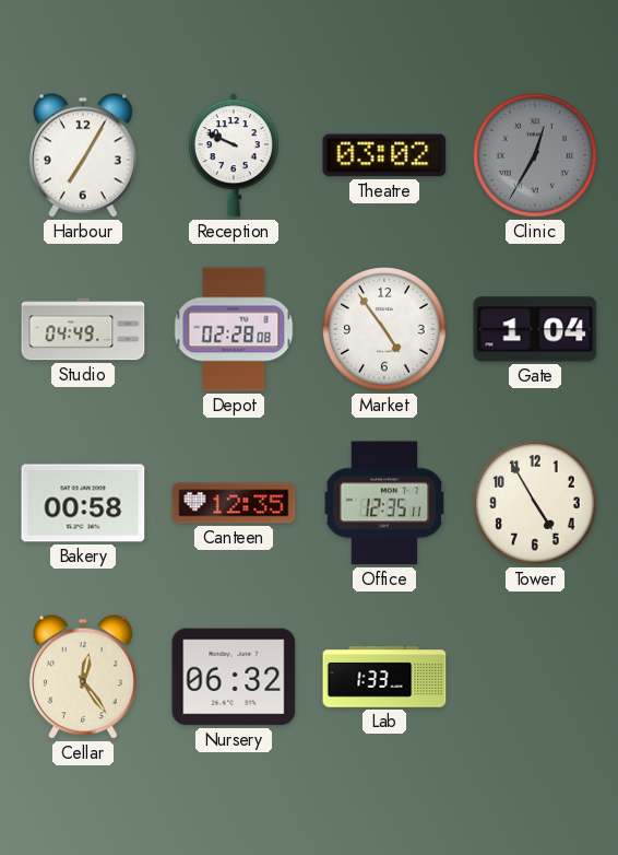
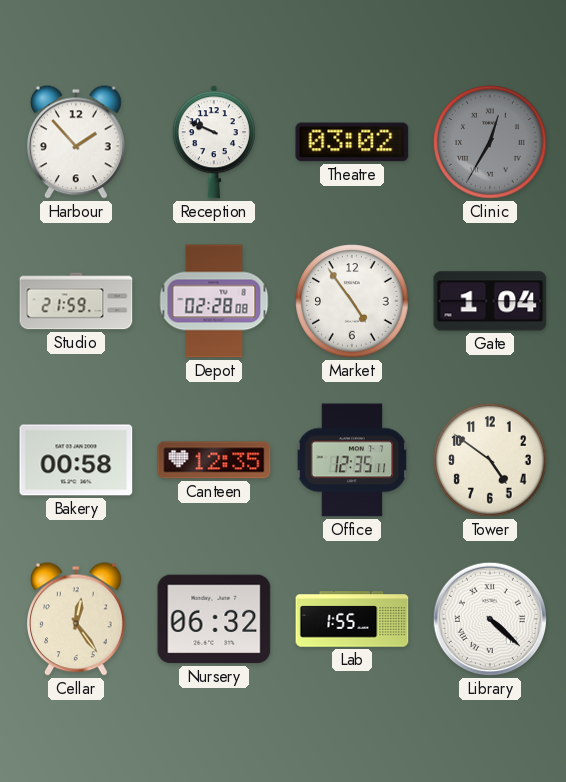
Harbour: 7:05 -> 1:53 (77, 142)
Studio: 04:49 -> 21:59 (76, 301)
Tower: 4:55 -> 4:51 (490, 460)
Lab: 1:33 -> 1:55 (352, 619)
Library: none -> 4:22 (490, 619)
